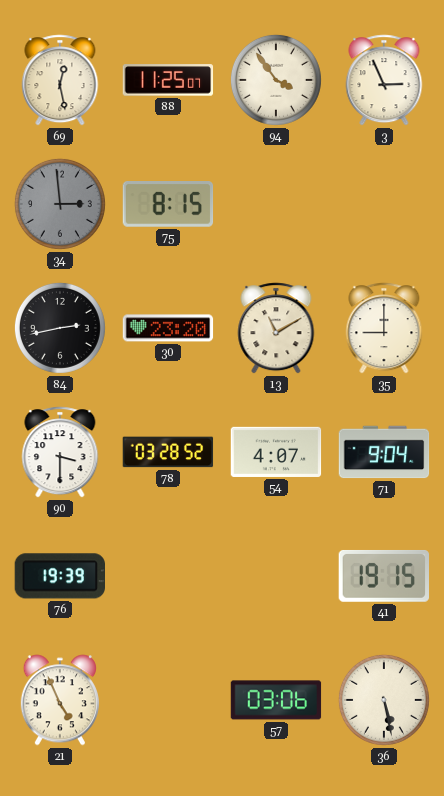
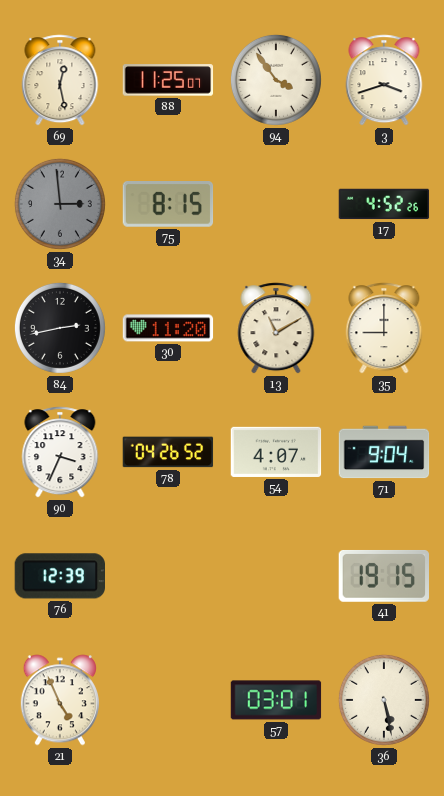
3: 2:56 -> 3:42 (384, 80)
17: none -> 4:52 (384, 204)
30: 23:20 -> 11:20 (168, 328)
90: 3:30 -> 3:34 (60, 452)
78: 03:28 -> 04:26 (168, 452)
76: 19:39 -> 12:39 (59, 576)
57: 03:06 -> 03:01 (276, 700)
